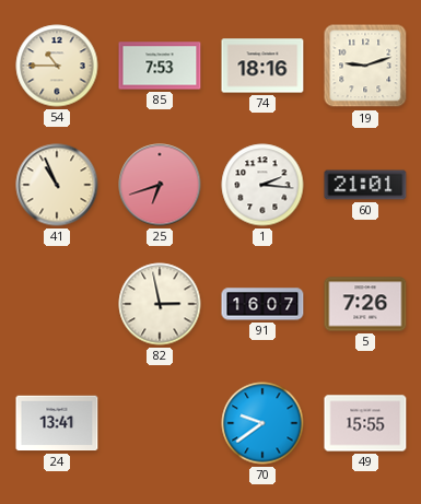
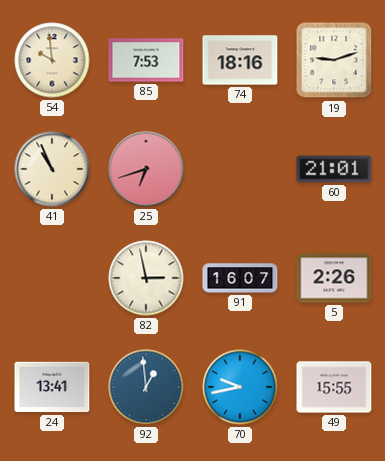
54: 10:45 -> 9:59 (52, 60)
1: 2:16 -> none (262, 185)
5: 7:26 -> 2:26 (334, 278)
92: none -> 12:59 (146, 387)
70: 9:39 -> 9:43 (240, 387)
